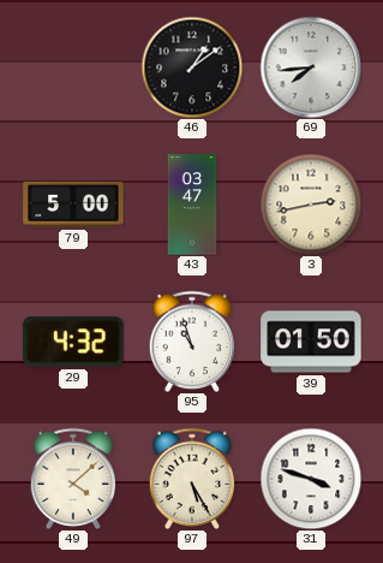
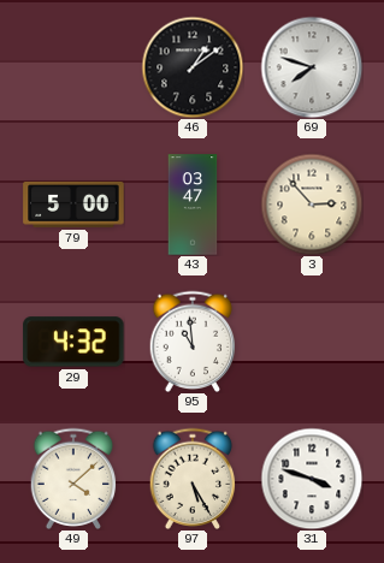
69: 7:44 -> 7:48 (312, 67)
3: 2:43 -> 2:53 (312, 205)
95: 10:57 -> 10:59 (193, 340)
39: 01:50 -> none (311, 342)
